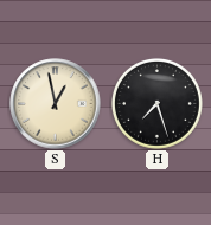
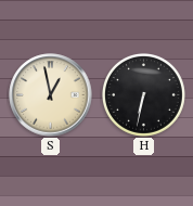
H: 7:27 -> 6:32 (143, 94)
